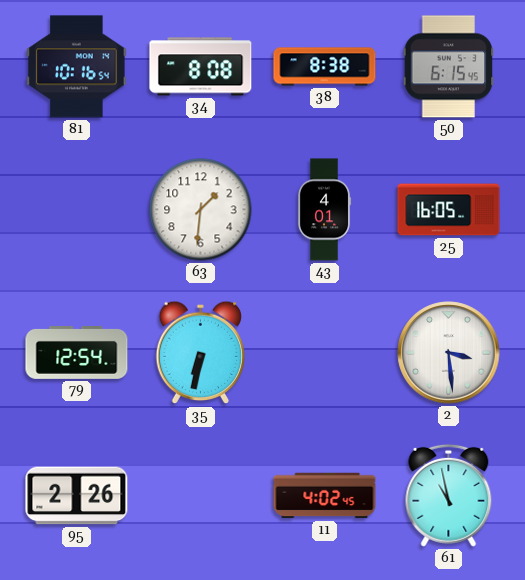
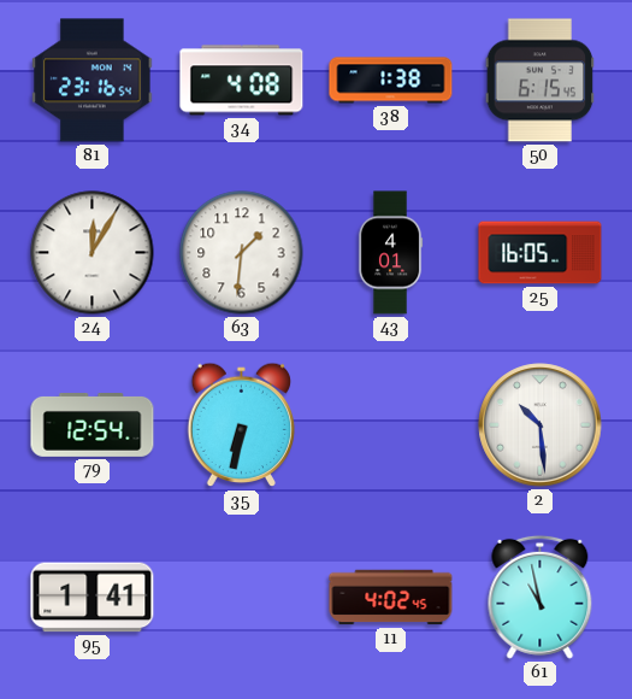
81: 10:16 -> 23:16 (93, 81)
34: 8:08 -> 4:08 (242, 81)
38: 8:38 -> 1:38 (391, 81)
24: none -> 12:05 (93, 253)
2: 3:29 -> 10:29 (541, 425)
95: 2:26 -> 1:41 (93, 598)
